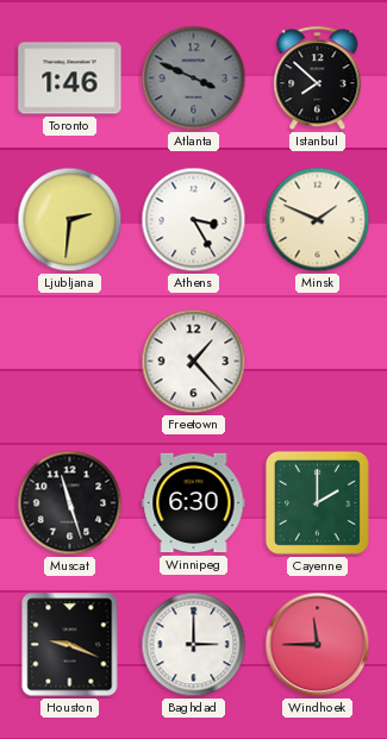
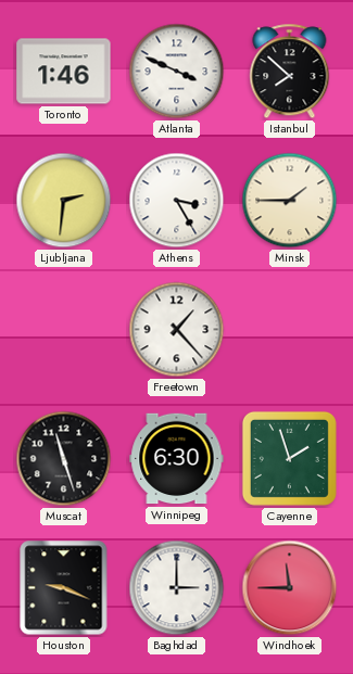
Atlanta dial: grey -> white (177, 72)
Minsk: 1:49 -> 1:45 (290, 201)
Cayenne: 2:00 -> 1:57 (289, 458)
